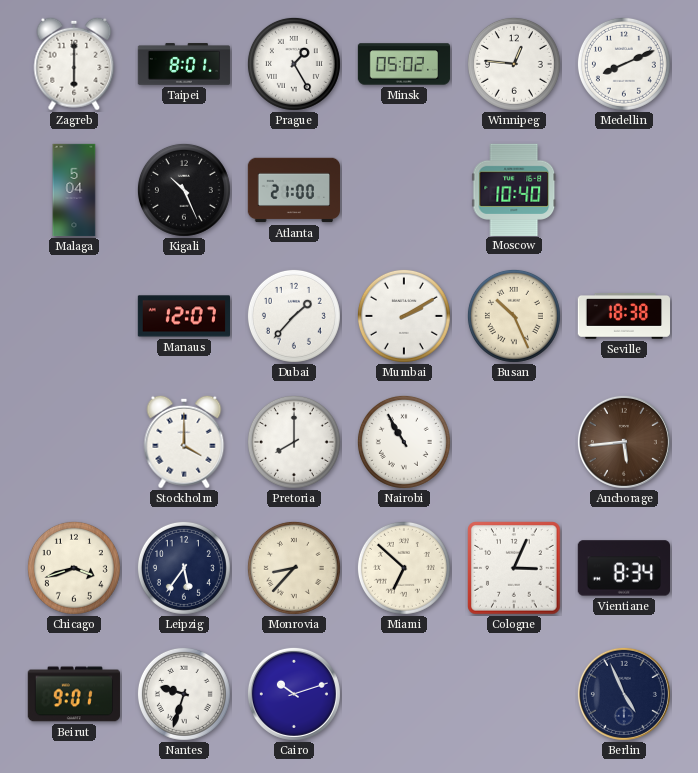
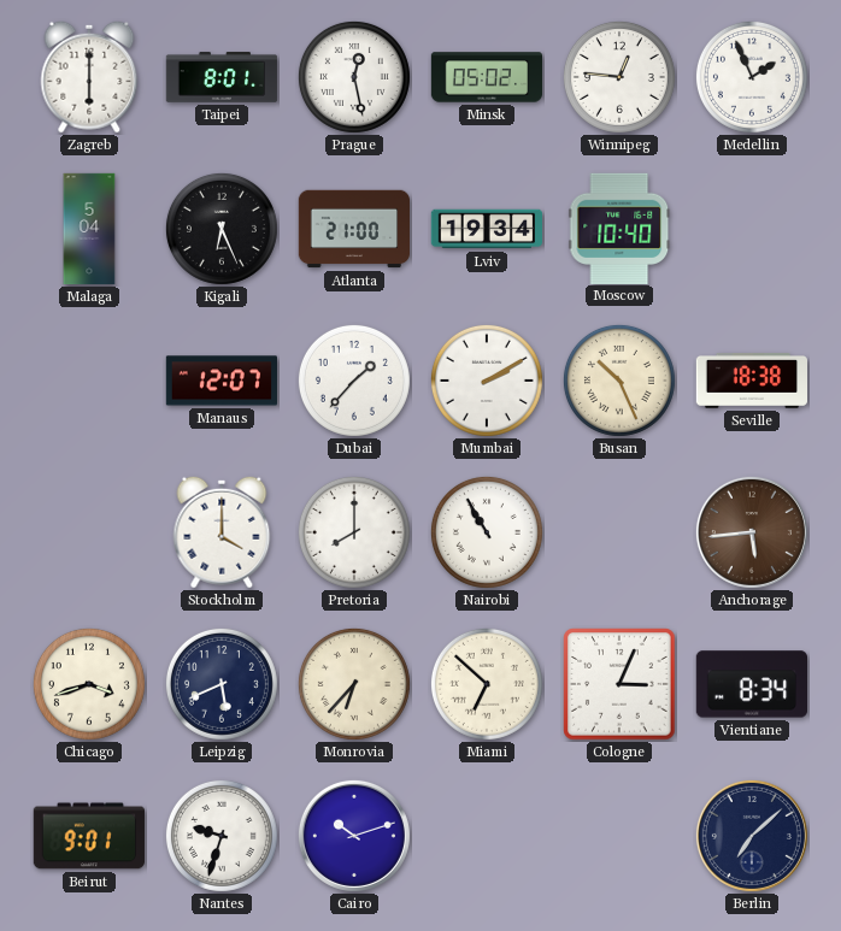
Prague: 1:25 -> 12:28 (354, 77)
Medellin: 8:11 -> 1:56 (752, 77)
Kigali: 10:26 -> 6:26 (222, 229)
Lviv: none -> 19:34 (486, 229)
Leipzig: 5:36 -> 5:41 (222, 684)
Monrovia: 8:37 -> 6:37 (354, 684)
Berlin: 4:56 -> 7:08 (752, 836)
